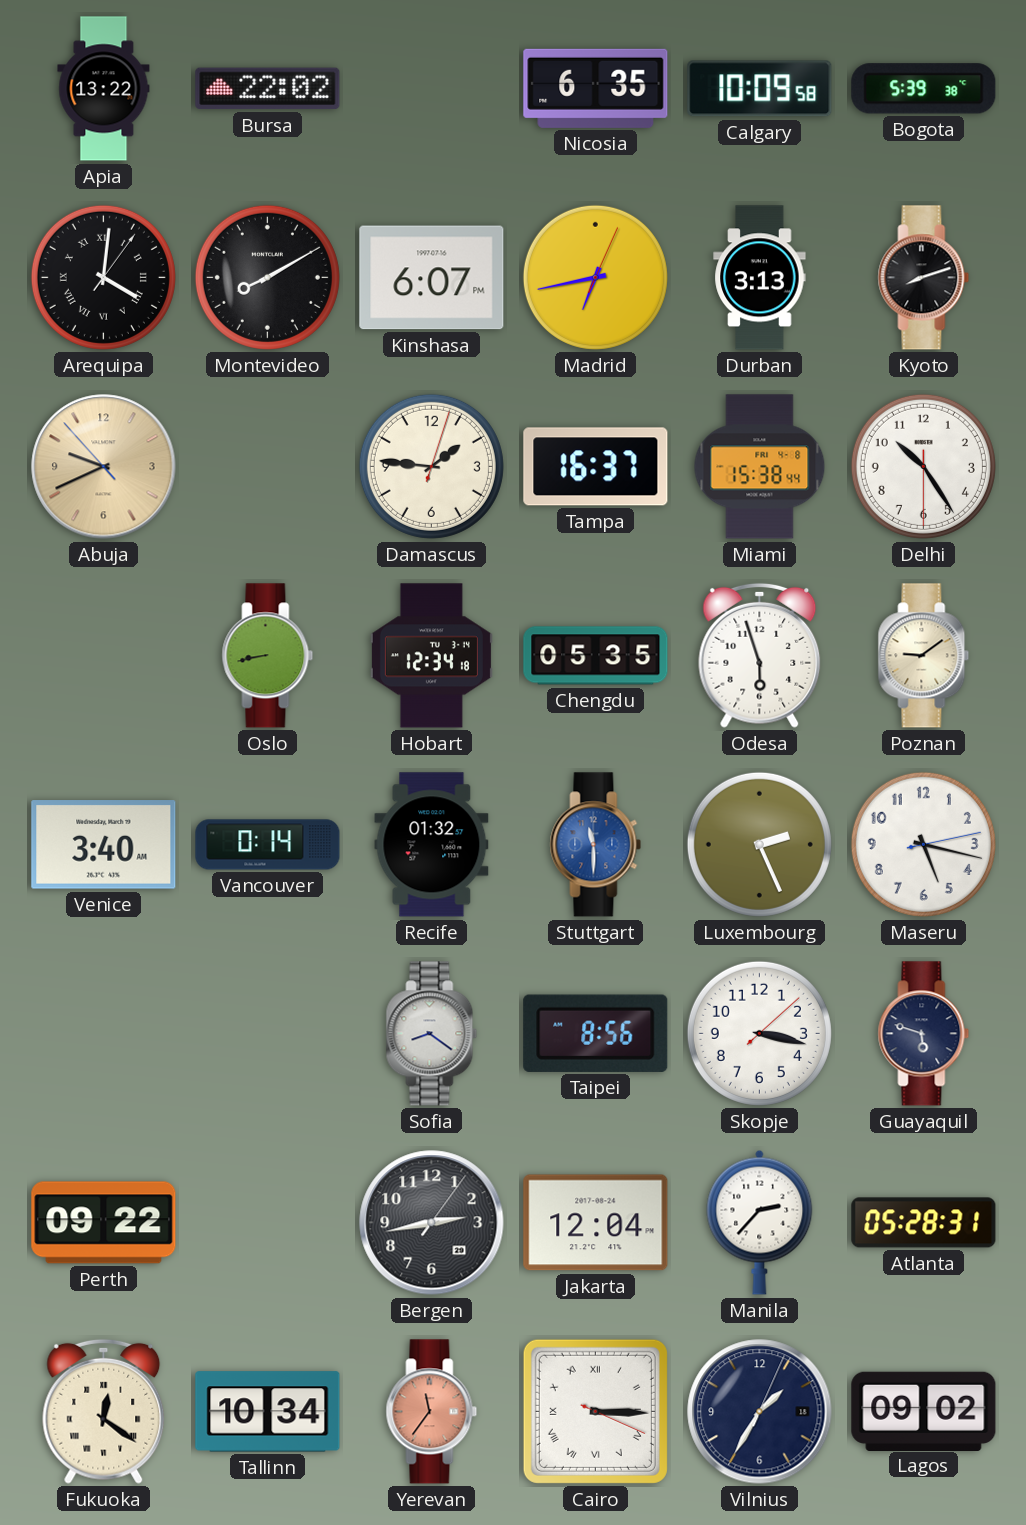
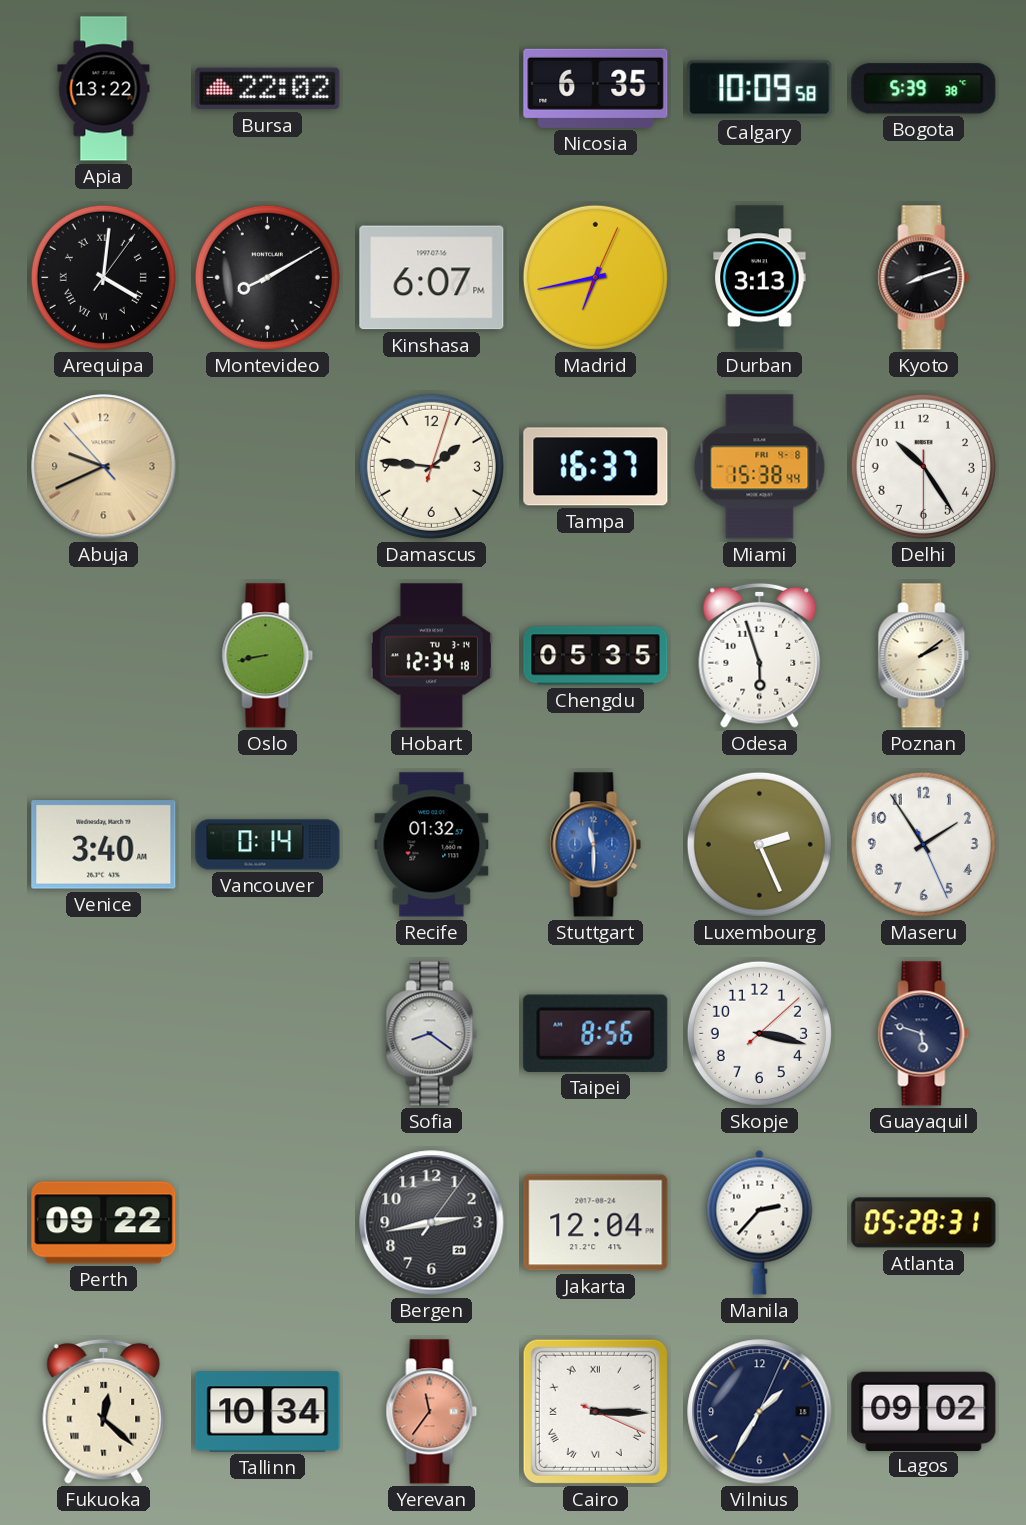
Poznan: 9:09 -> 2:09 (924, 656)
Maseru: 5:17 -> 1:54 (923, 844)
Fukuoka: 12:21 -> 12:22 (104, 1411)
